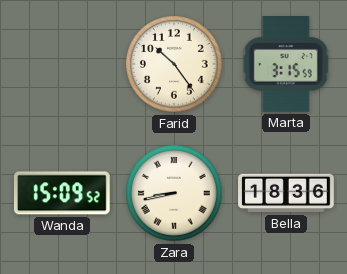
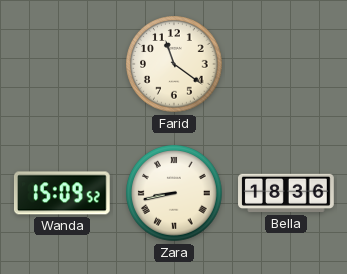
Farid: 10:24 -> 11:21 (174, 64)
Marta: 3:15 -> none (286, 65)
